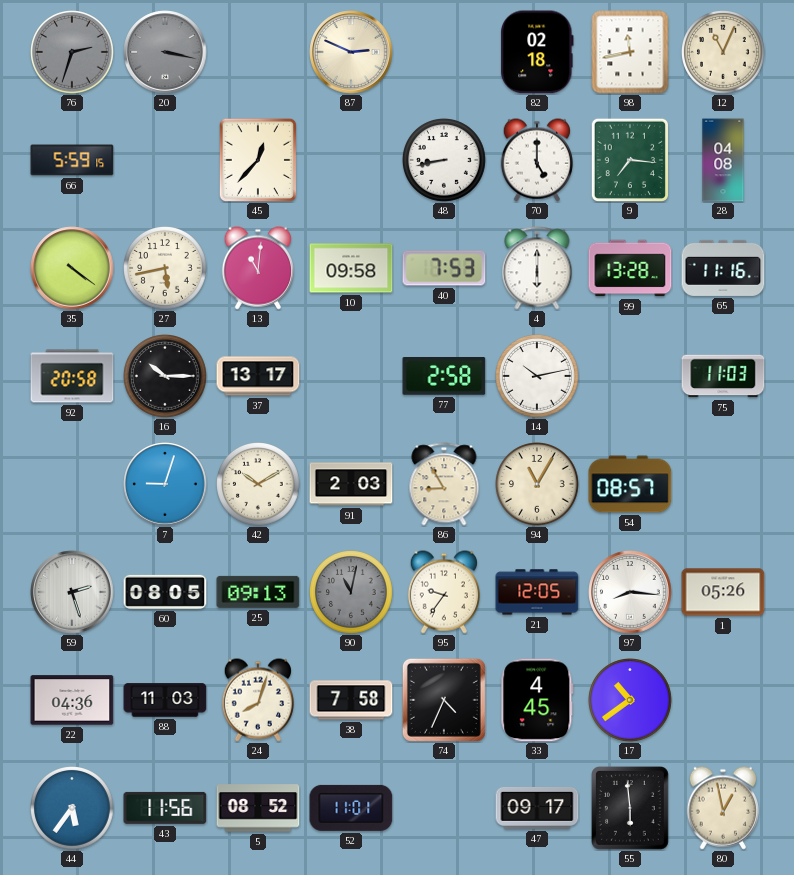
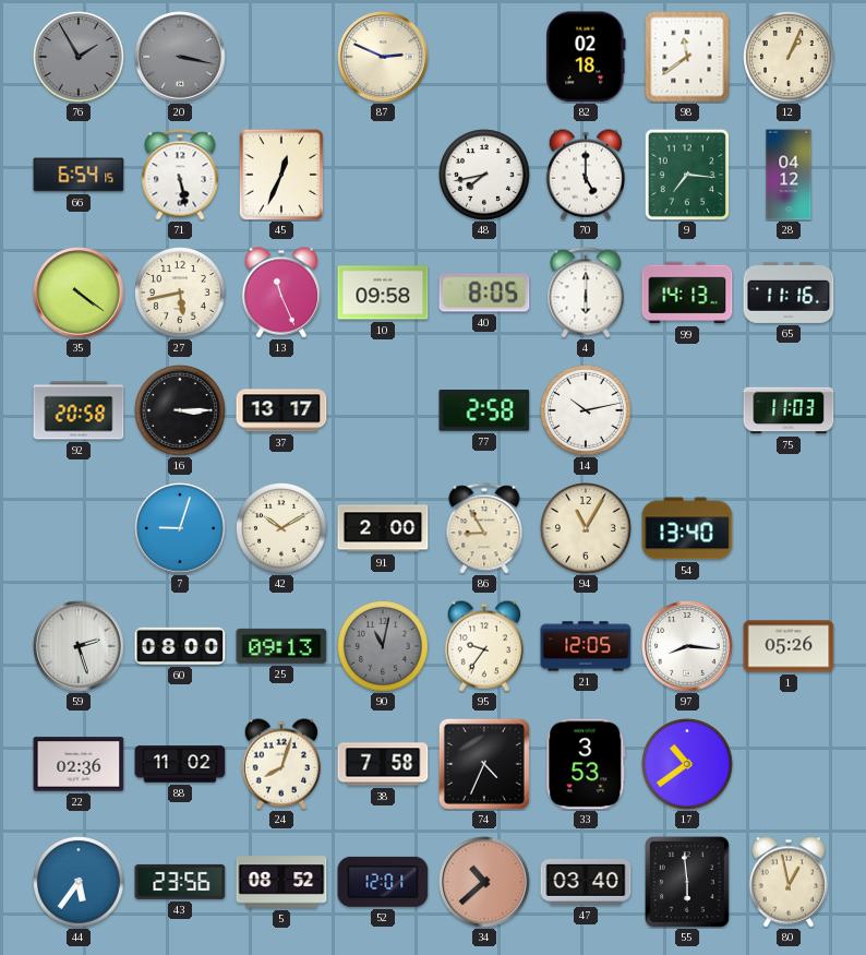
76: 2:33 -> 1:55 (80, 58)
98: 11:43 -> 11:39 (687, 57)
12: 11:04 -> 1:04 (790, 58)
66: 5:59 -> 6:54 (79, 175)
71: none -> 5:28 (180, 175)
45: 12:37 -> 12:34 (280, 174)
48: 8:43 -> 7:43 (485, 176)
28: 04:08 -> 04:12 (789, 175)
13: 11:01 -> 11:26 (281, 293)
40: 7:53 -> 8:05 (484, 293)
99: 13:28 -> 14:13 (687, 293)
16: 10:15 -> 3:15 (181, 411)
91: 2:03 -> 2:00 (383, 528)
54: 08:57 -> 13:40 (687, 528)
60: 08:05 -> 08:00 (180, 646)
22: 04:36 -> 02:36 (79, 764)
88: 11:03 -> 11:02 (180, 764)
33: 4:45 -> 3:53 (586, 764)
43: 11:56 -> 23:56 (180, 882)
52: 11:01 -> 12:01 (383, 882)
34: none -> 10:38 (484, 882)
47: 09:17 -> 03:40 (586, 882)
